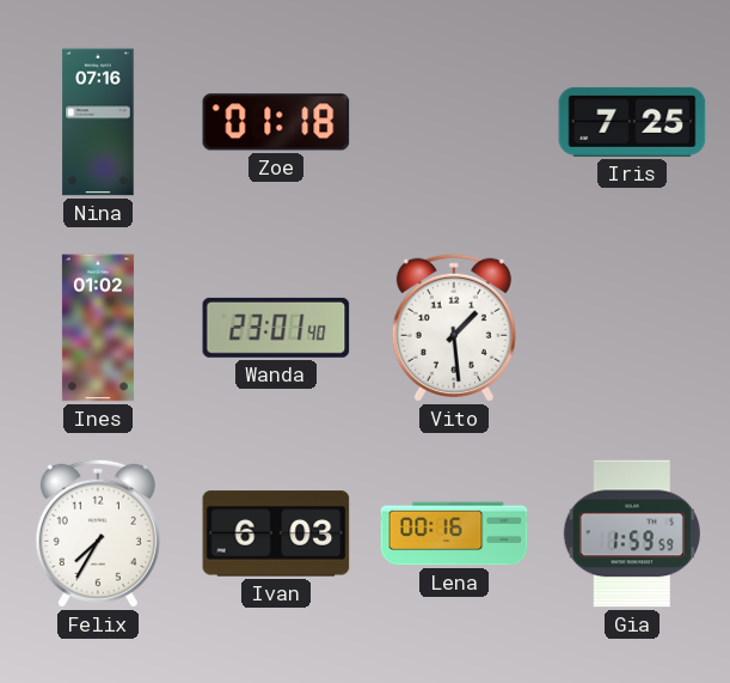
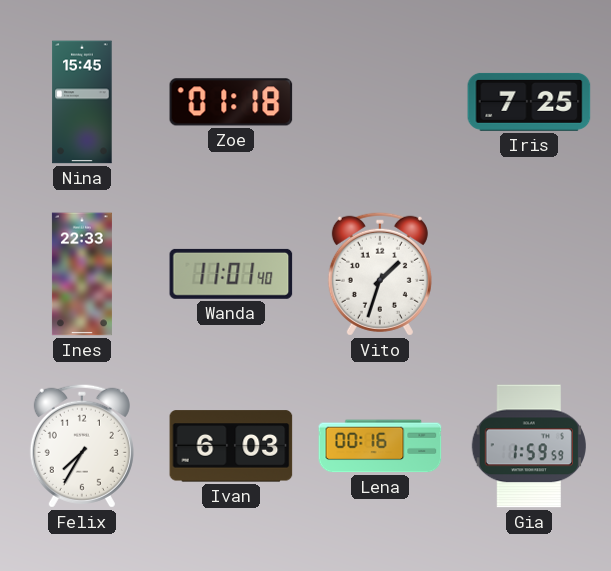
Nina: 07:16 -> 15:45 (82, 102)
Ines: 01:02 -> 22:33 (82, 274)
Wanda: 23:01 -> 11:01 (231, 274)
Vito: 1:29 -> 1:33 (380, 274)
